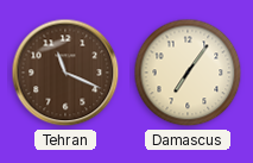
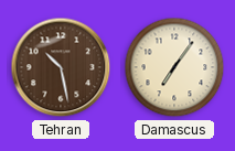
Tehran: 11:19 -> 10:28 (61, 67)
